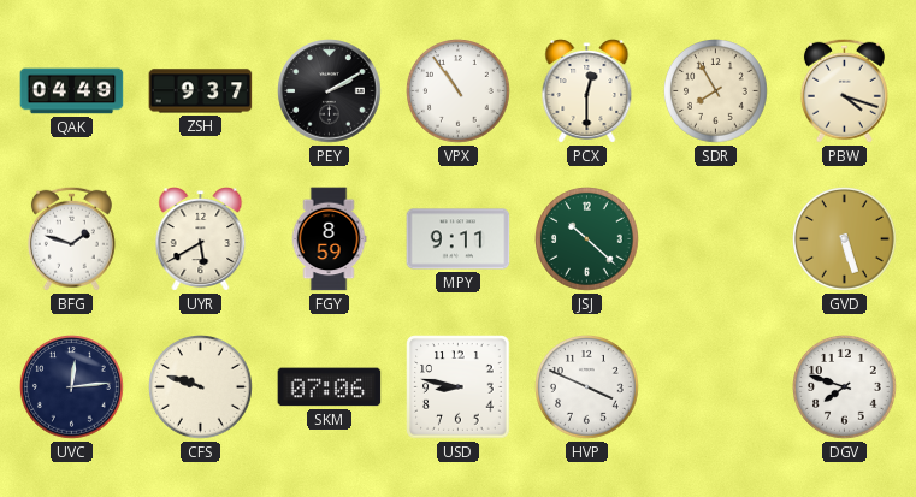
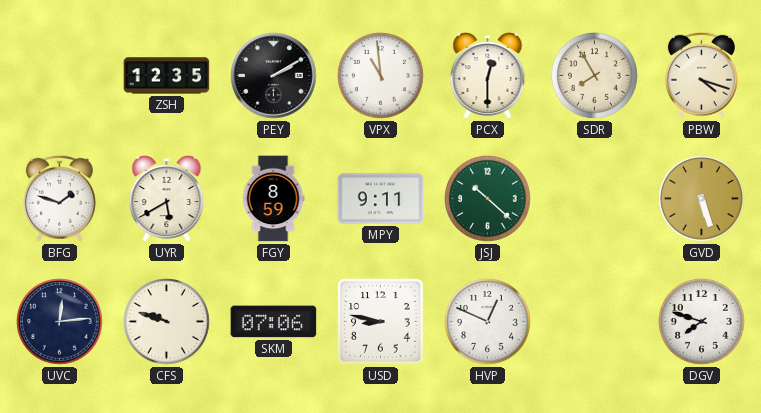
QAK: 04:49 -> none (72, 91)
ZSH: 9:37 -> 12:35 (167, 76)
VPX: 10:54 -> 10:59 (381, 76)
HVP: 3:49 -> 12:49 (488, 322)
